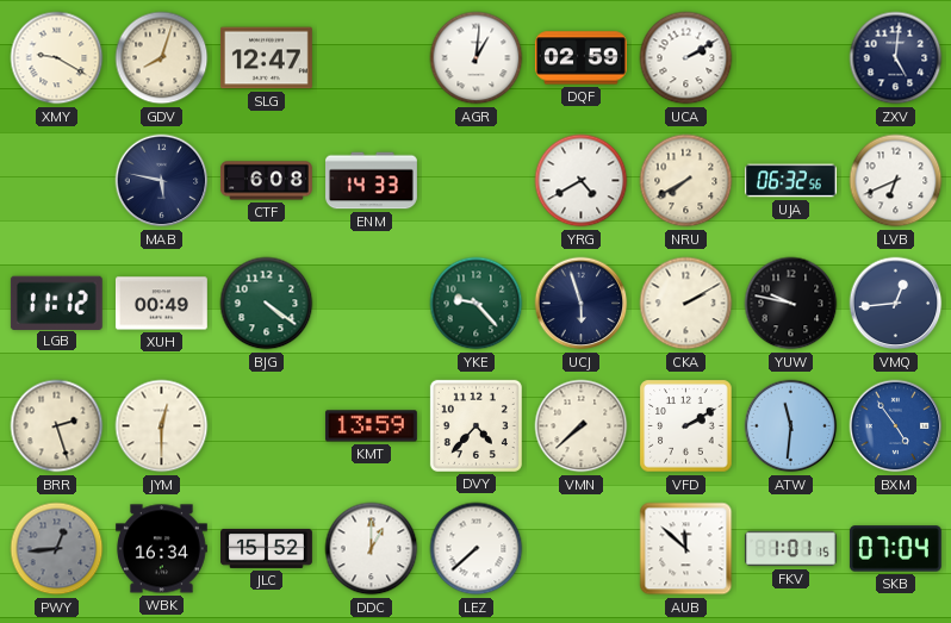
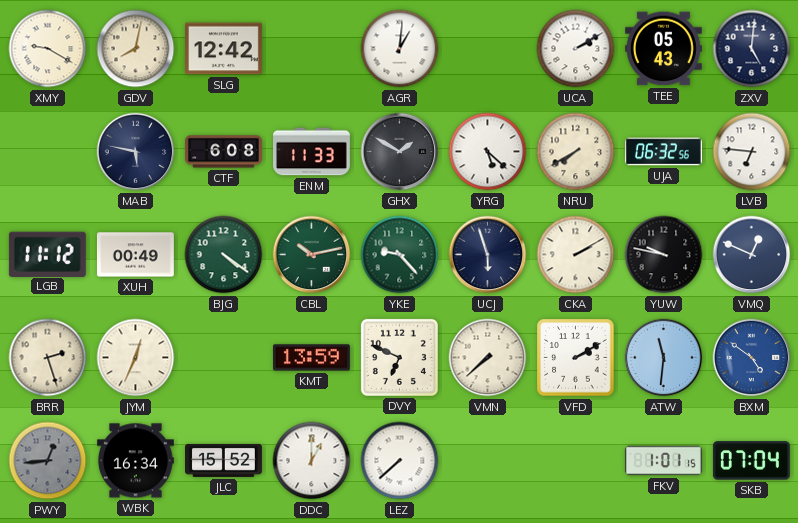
GDV: 8:03 -> 8:02 (136, 49)
SLG: 12:47 -> 12:42 (223, 49)
DQF: 02:59 -> none (580, 58)
TEE: none -> 05:43 (663, 49)
ENM: 14:33 -> 11:33 (312, 152)
GHX: none -> 1:50 (400, 152)
YRG: 4:40 -> 5:22 (488, 152)
LVB: 6:41 -> 6:46 (752, 152)
CBL: none -> 10:13 (312, 255)
VMQ: 12:44 -> 12:49 (752, 255)
JYM: 12:30 -> 12:34 (136, 358)
DVY: 4:37 -> 6:49 (399, 357)
BXM: 4:54 -> 4:51 (752, 358)
AUB: 11:52 -> none (686, 549)
